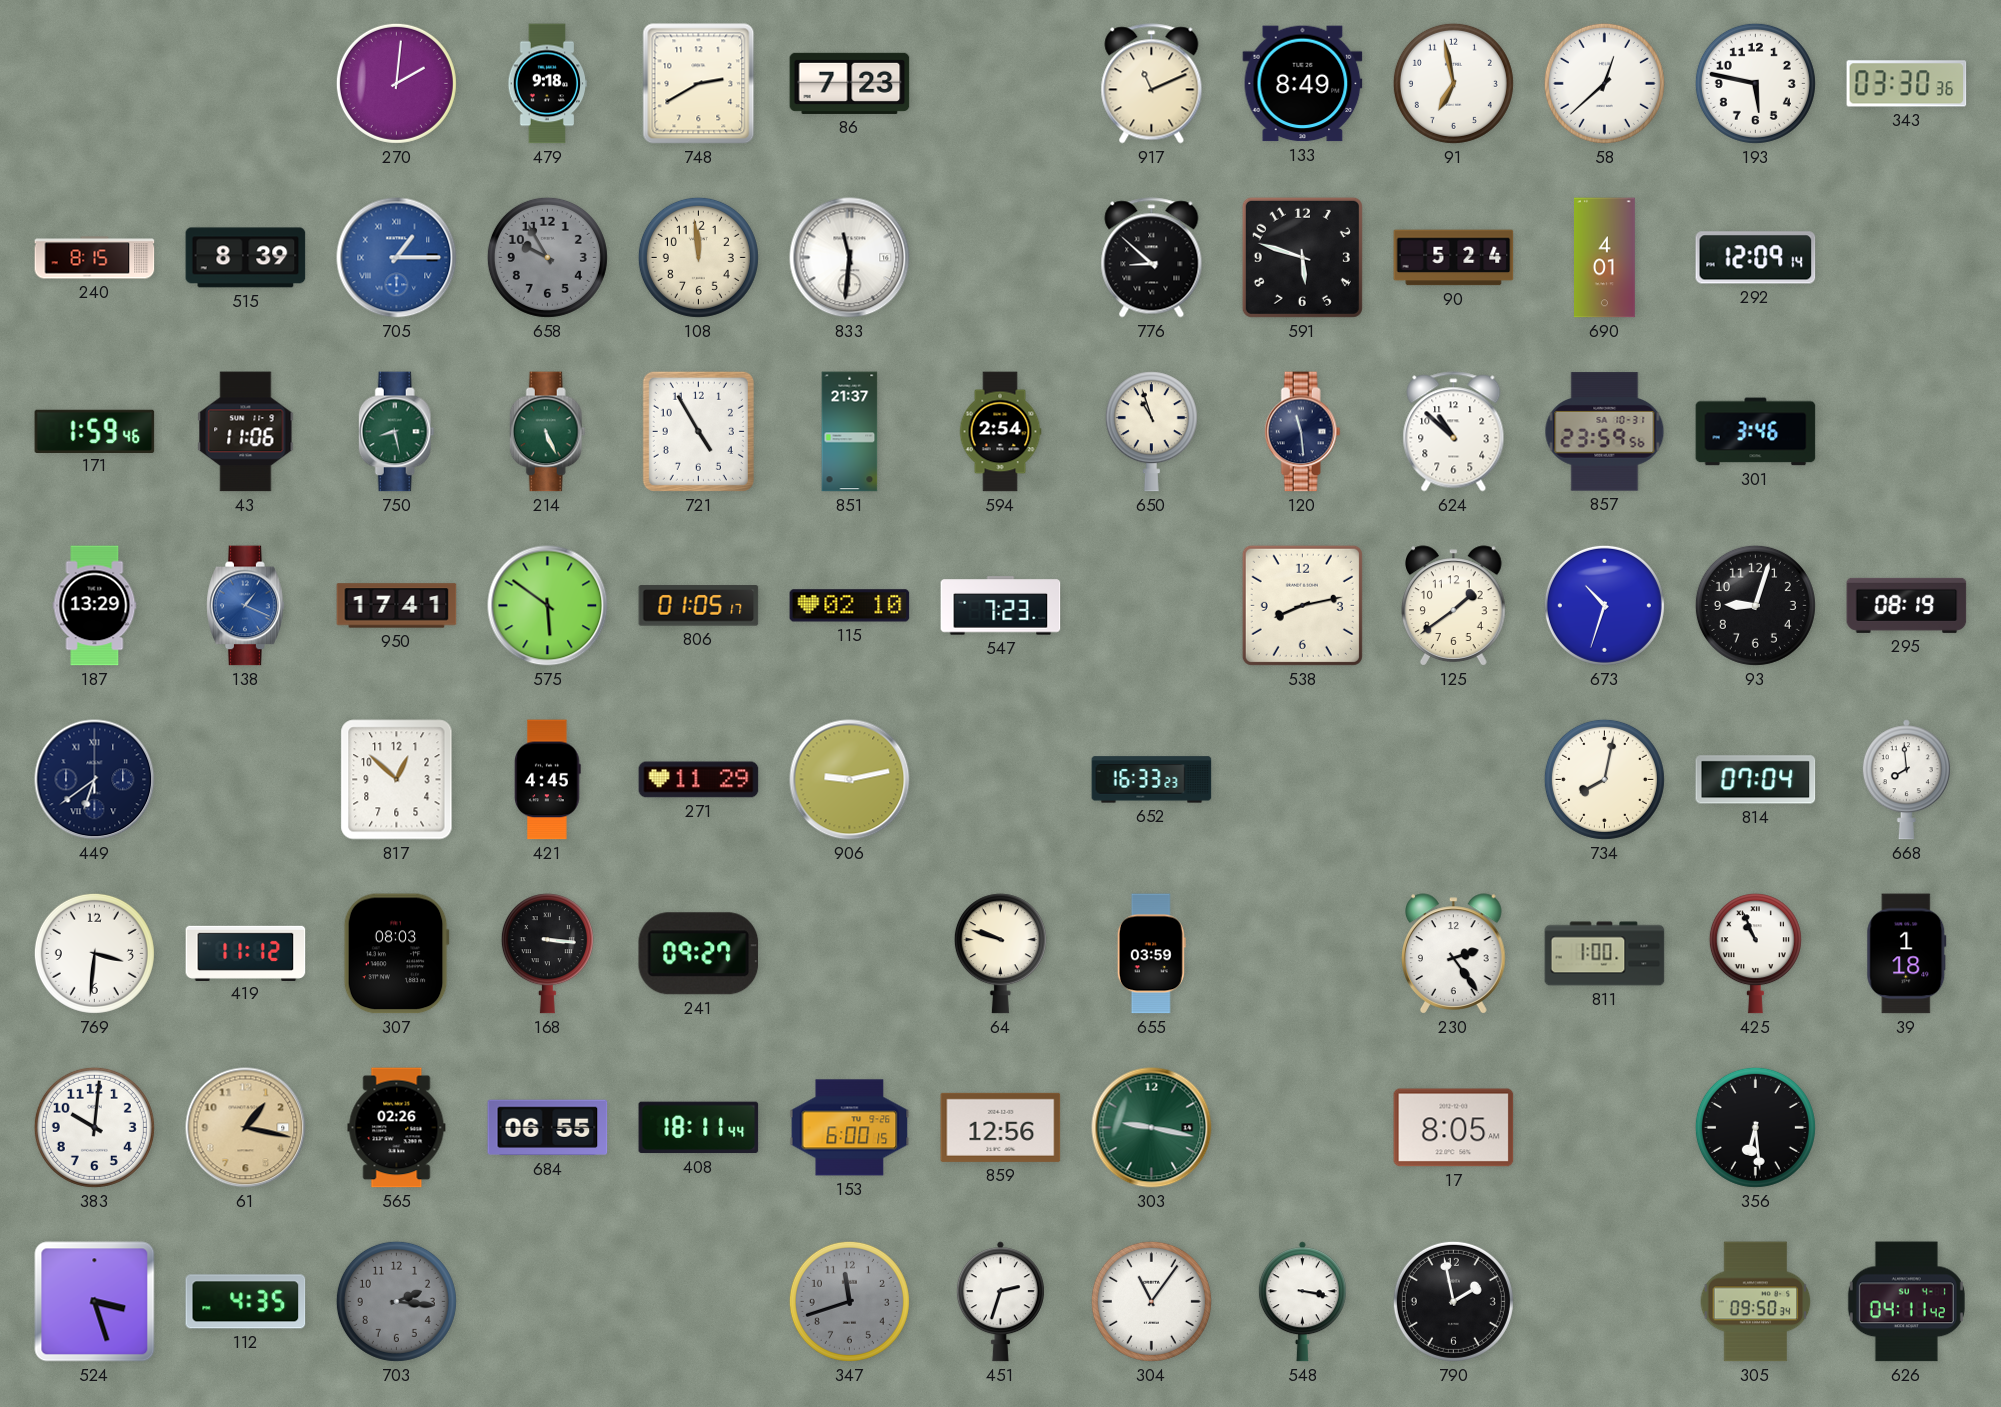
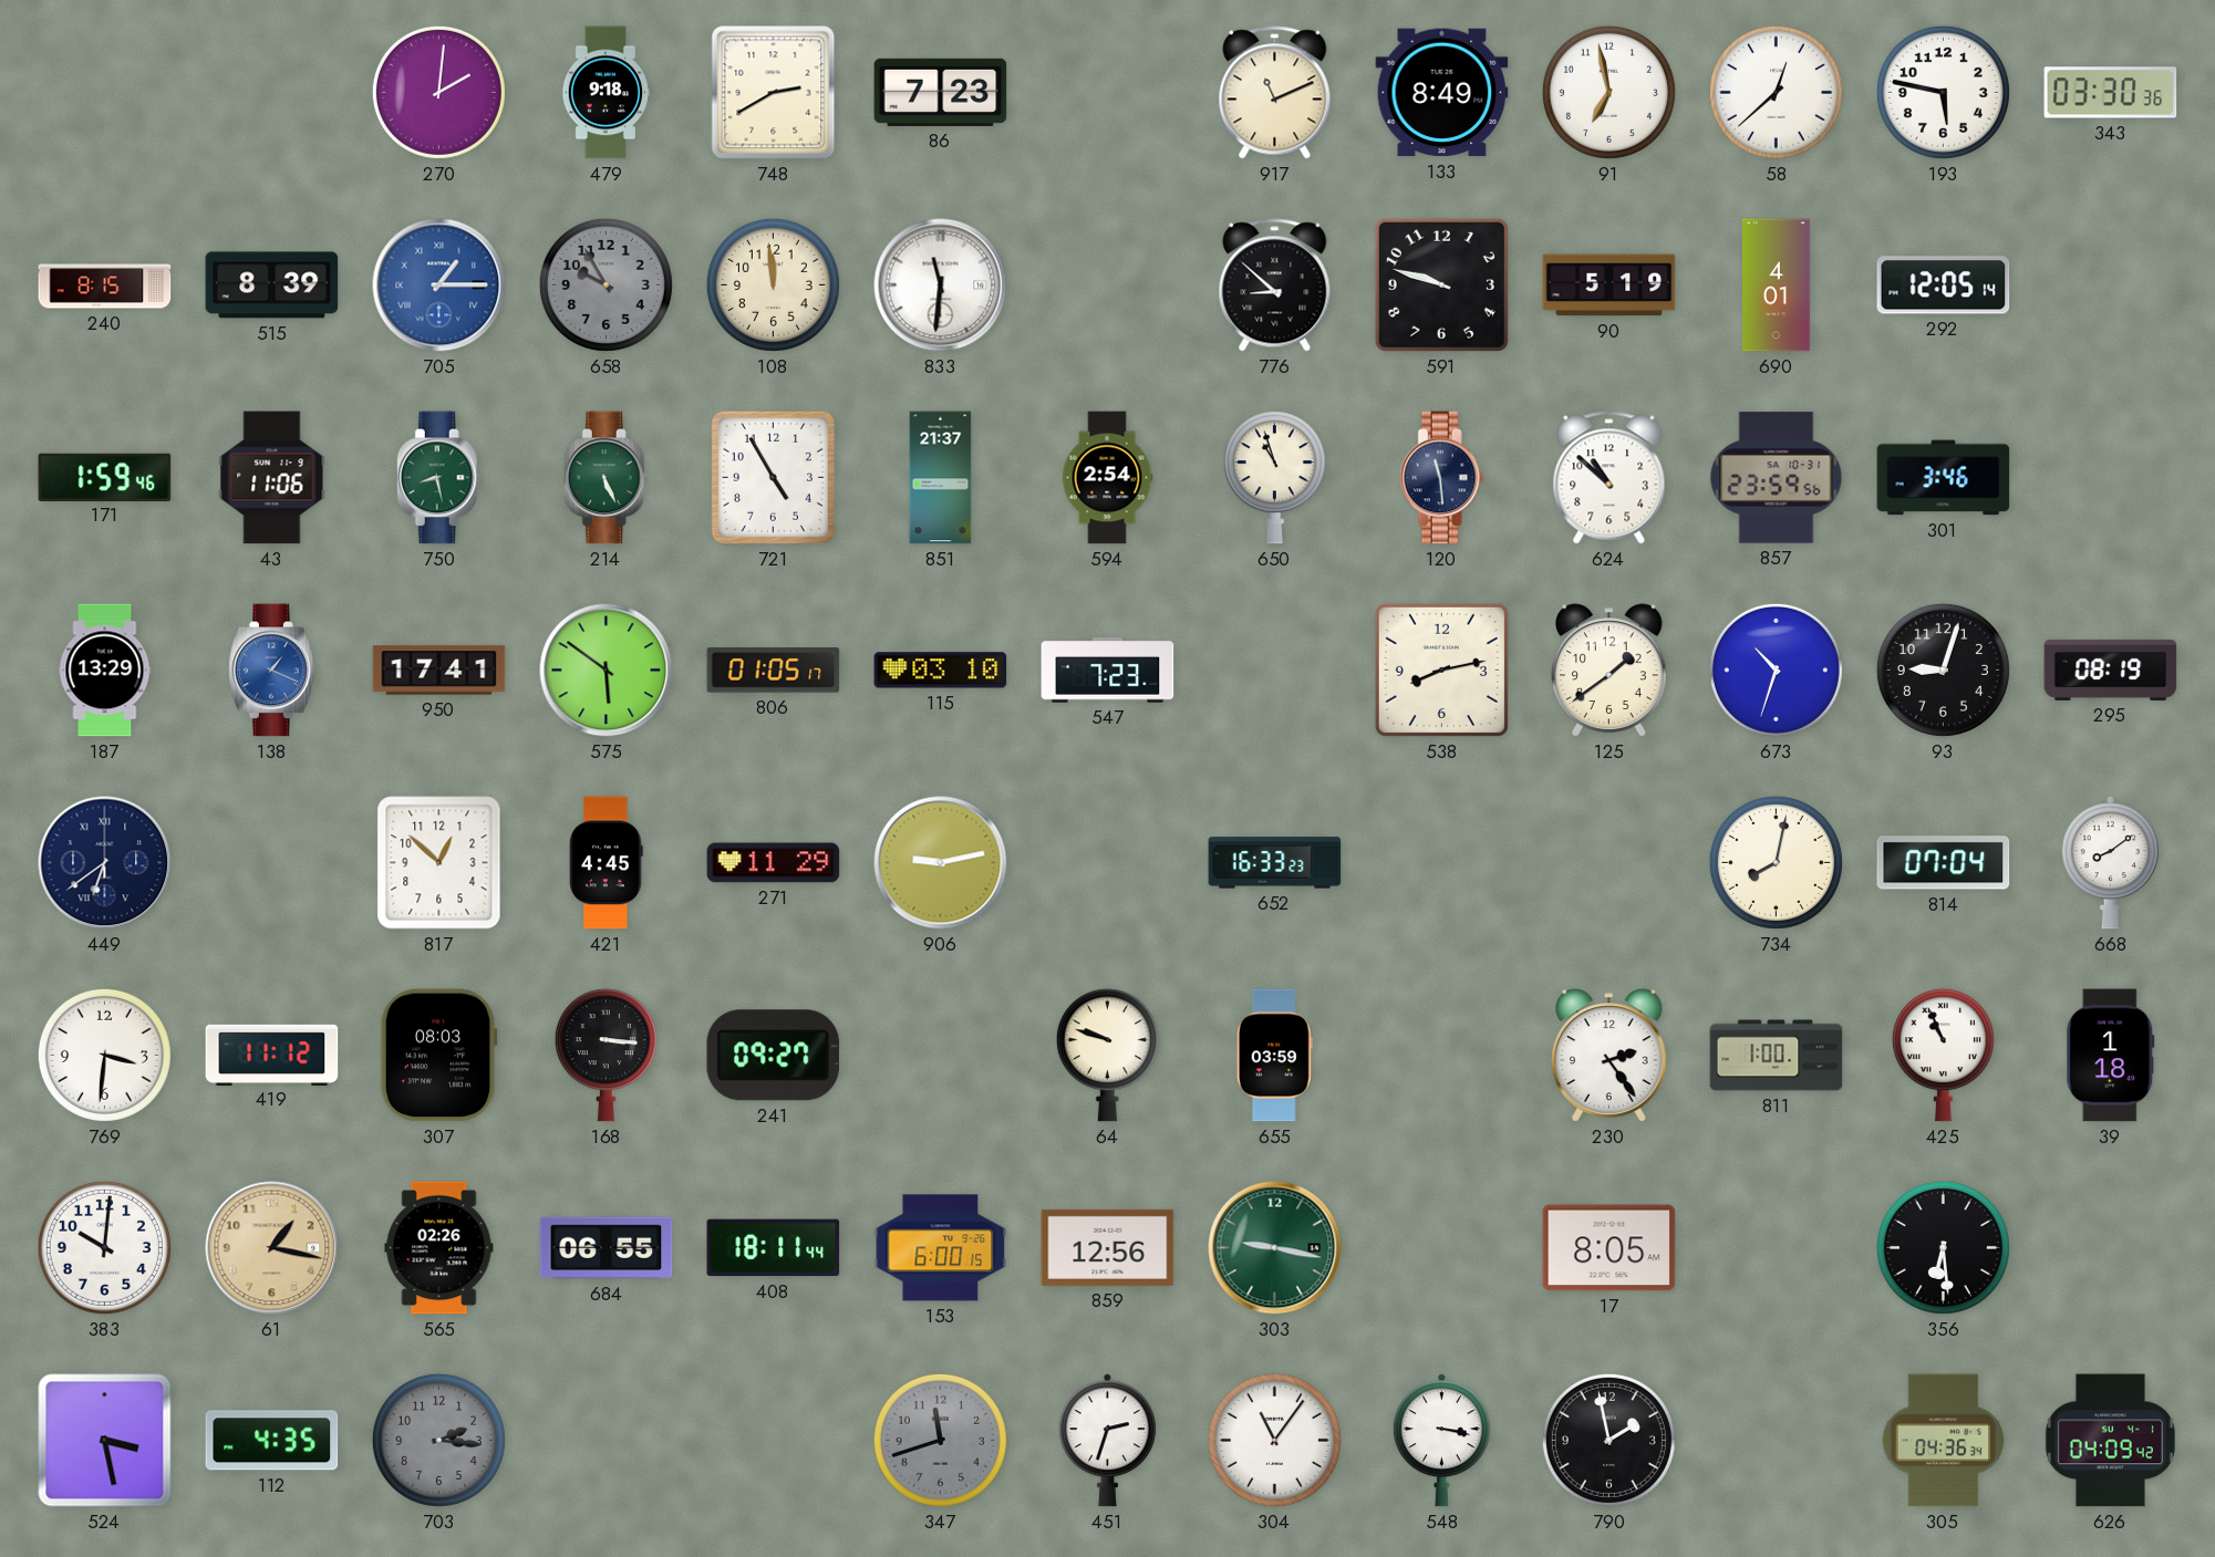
591: 5:48 -> 9:48 (1441, 284)
90: 5:24 -> 5:19 (1610, 286)
292: 12:09 -> 12:05 (1944, 286)
115: 02:10 -> 03:10 (941, 671)
668: 7:59 -> 8:09 (2110, 863)
524: 3:27 -> 3:28 (105, 1441)
305: 09:50 -> 04:36 (1944, 1441)
626: 04:11 -> 04:09 (2110, 1441)
